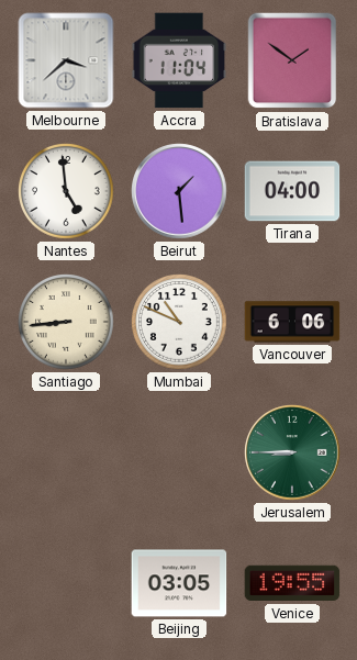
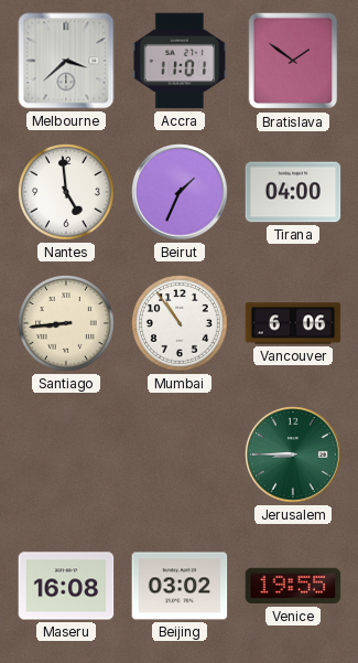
Accra: 11:04 -> 11:01 (180, 61)
Beirut: 1:29 -> 1:34 (180, 192)
Mumbai: 10:49 -> 10:54 (180, 323)
Maseru: none -> 16:08 (66, 586)
Beijing: 03:05 -> 03:02 (180, 586)
